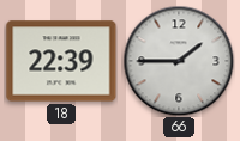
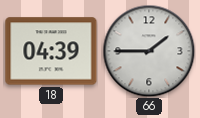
18: 22:39 -> 04:39 (51, 51)
